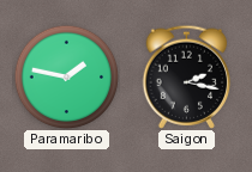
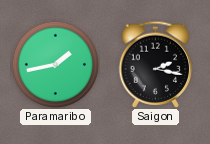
Paramaribo: 1:47 -> 1:43 (55, 64)
